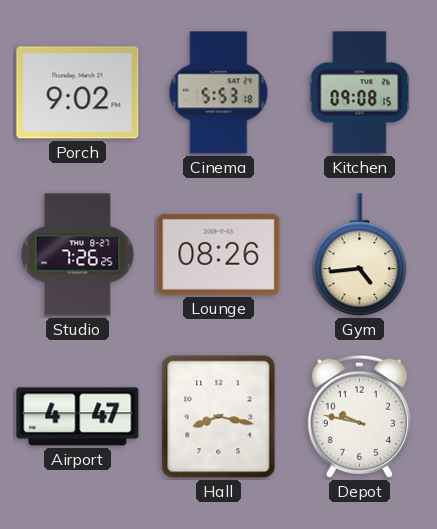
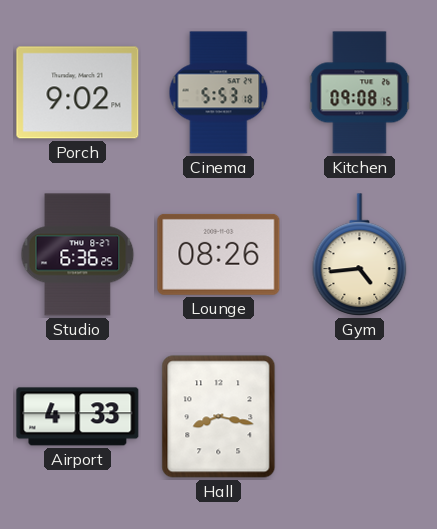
Studio: 7:26 -> 6:36 (78, 255)
Airport: 4:47 -> 4:33 (78, 417)
Depot: 9:47 -> none (359, 416)
